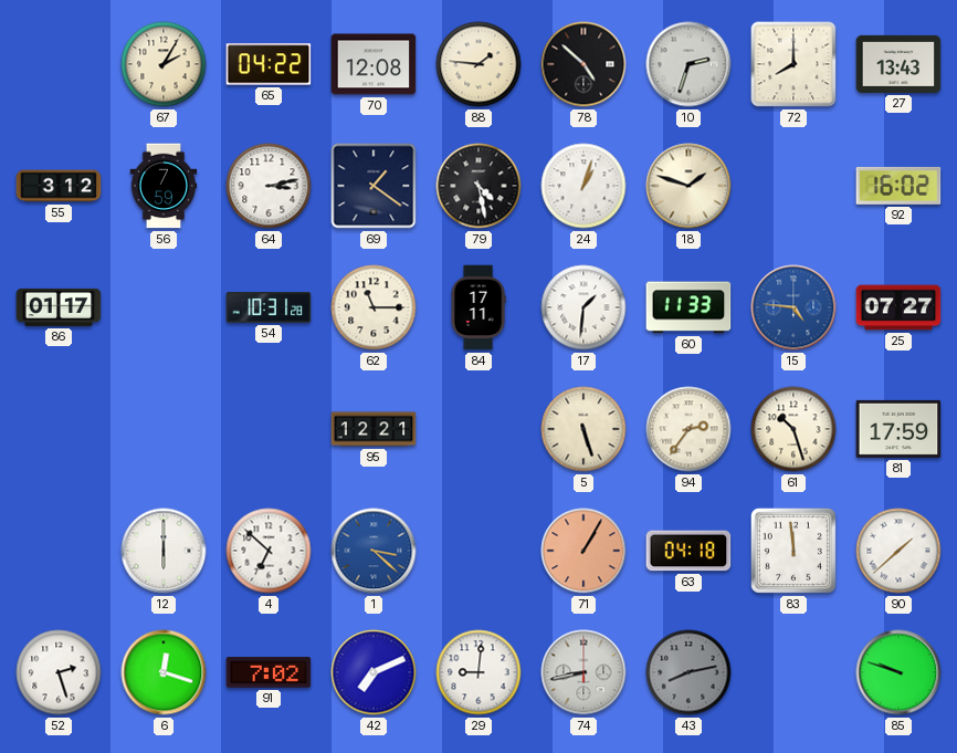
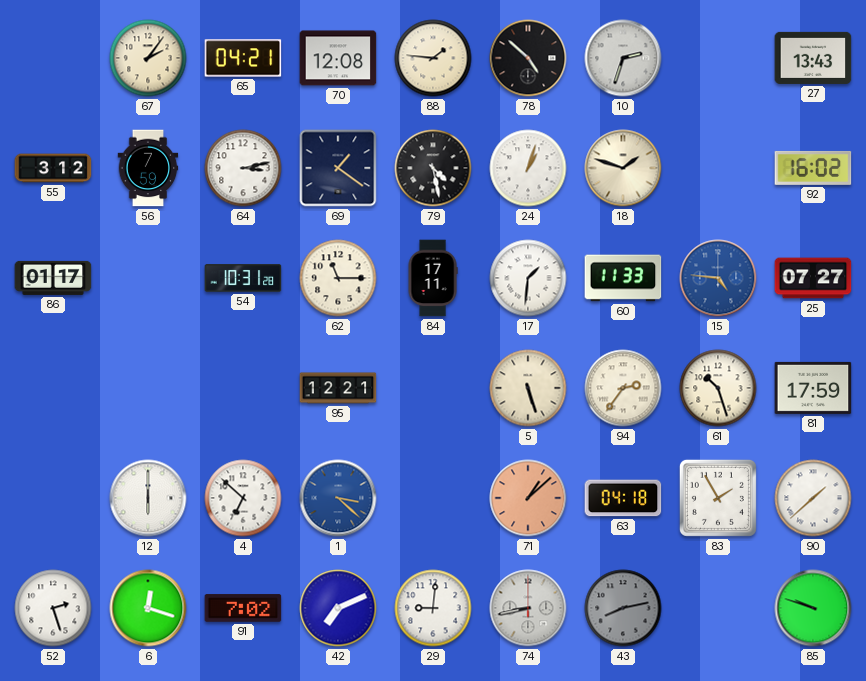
67: 2:05 -> 2:06 (148, 58)
65: 04:22 -> 04:21 (243, 58)
72: 8:00 -> none (793, 64)
71: 1:05 -> 1:08 (528, 498)
83: 11:59 -> 1:55 (718, 498)
